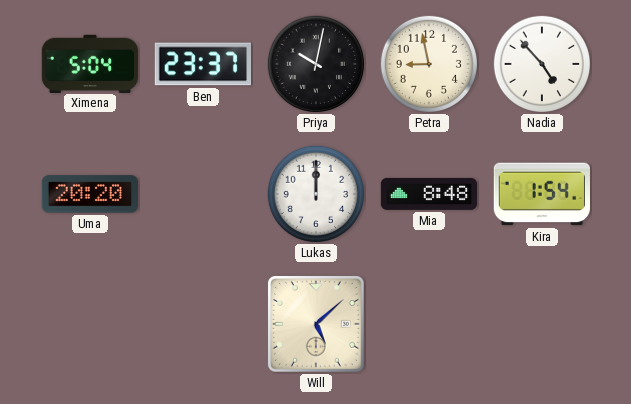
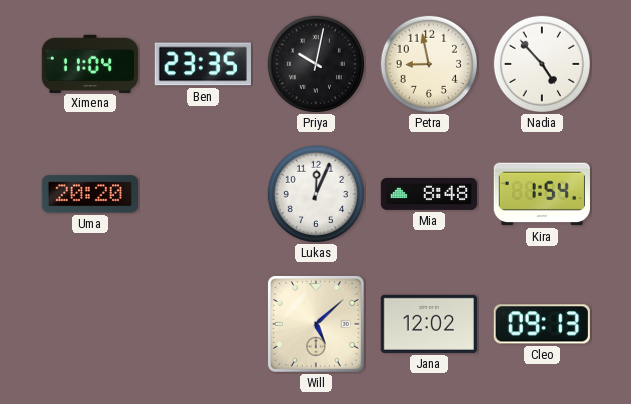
Ximena: 5:04 -> 11:04 (89, 63)
Ben: 23:37 -> 23:35 (203, 64)
Lukas: 12:00 -> 12:04 (315, 193)
Jana: none -> 12:02 (428, 324)
Cleo: none -> 09:13 (542, 324)
